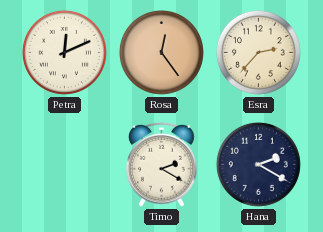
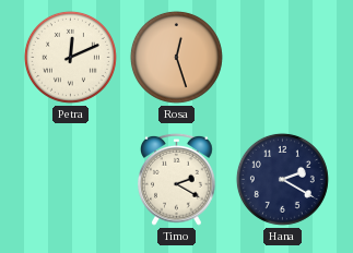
Rosa: 12:24 -> 12:27 (176, 57)
Esra: 2:37 -> none (258, 52)
